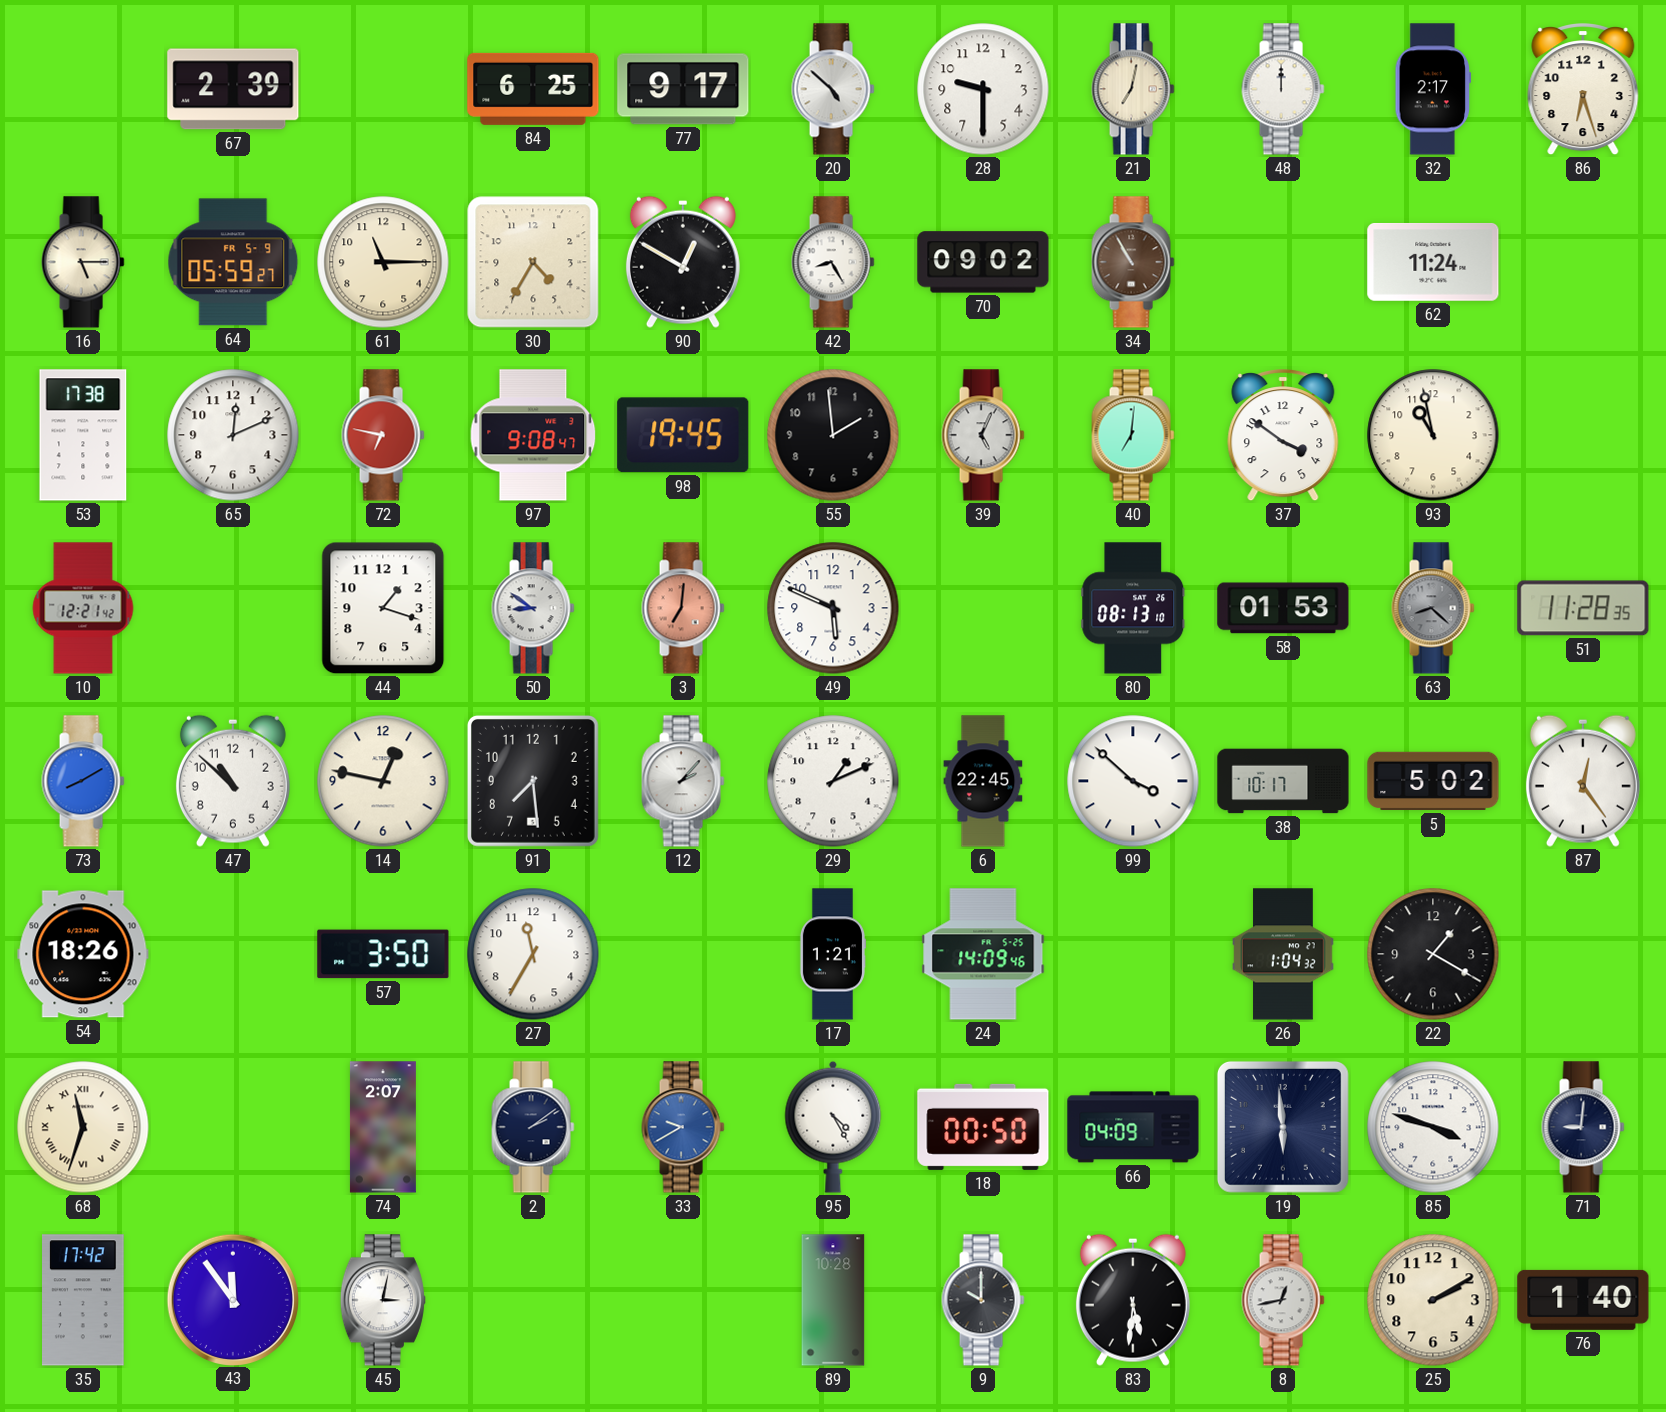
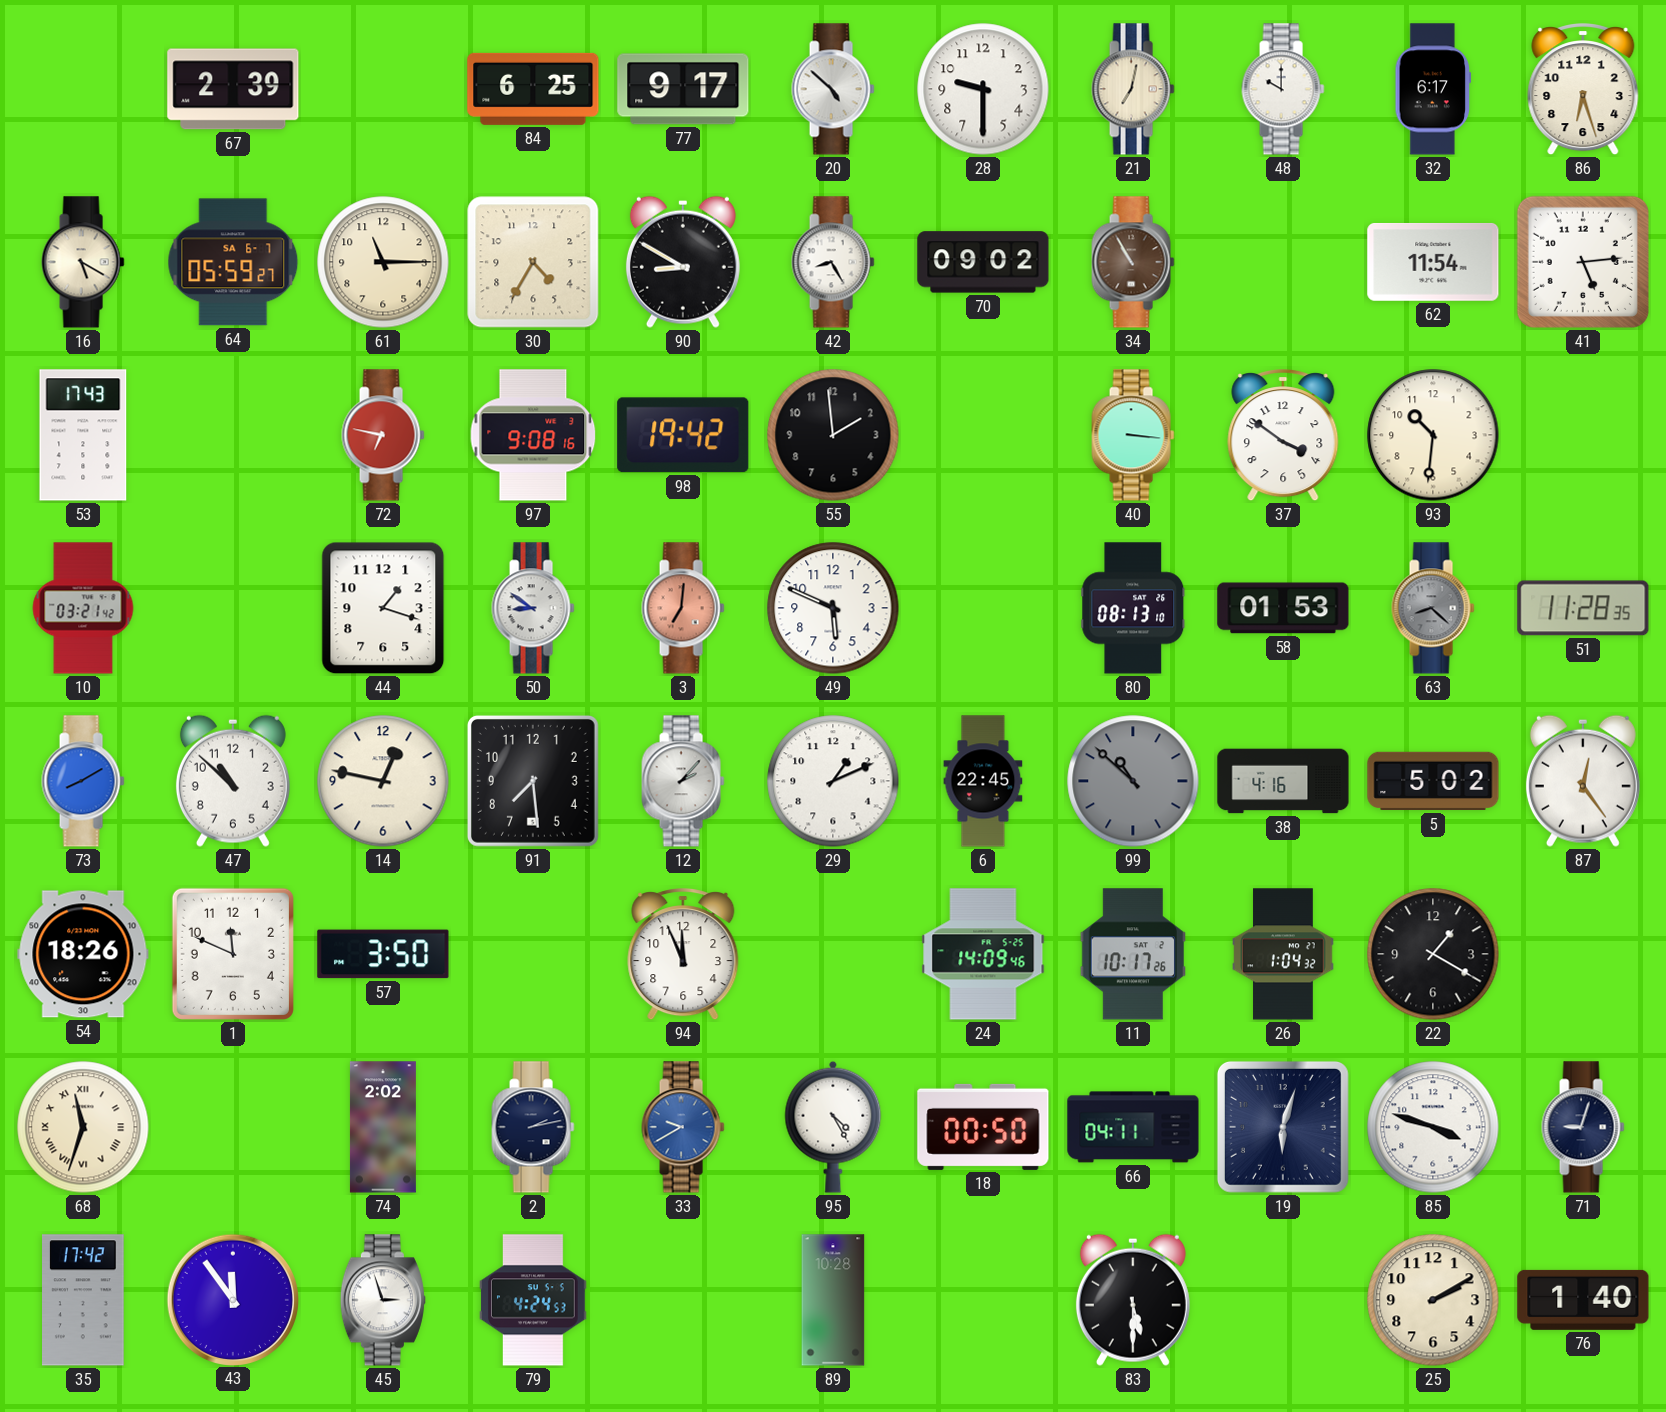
48: 12:00 -> 10:00 (1283, 89)
32: 2:17 -> 6:17 (1433, 89)
16: 5:15 -> 5:20 (83, 262)
64 date: FR 5-9 -> SA 6-7 (233, 262)
90: 12:50 -> 8:50 (683, 262)
62: 11:24 -> 11:54 (1433, 262)
41: none -> 5:14 (1583, 262)
53: 17:38 -> 17:43 (83, 435)
65: 12:11 -> none (233, 435)
97: 9:08:47 -> 9:08:16 (533, 435)
98: 19:45 -> 19:42 (683, 435)
39: 5:04 -> none (983, 435)
40: 7:01 -> 3:16 (1133, 435)
93: 10:58 -> 10:31 (1433, 435)
10: 12:21 -> 03:21 (83, 608)
99: 3:52 -> 10:52 (1133, 781)
99 dial: white -> grey (1133, 781)
38: 10:17 -> 4:16 (1283, 781)
1: none -> 11:49 (233, 954)
27: 11:35 -> none (533, 954)
94: none -> 11:56 (683, 955)
17: 1:21 -> none (832, 954)
11: none -> 10:17 (1132, 954)
74: 2:07 -> 2:02 (383, 1127)
2: 2:09 -> 2:13 (533, 1127)
66: 04:09 -> 04:11 (1133, 1127)
19: 5:59 -> 6:03 (1283, 1127)
71: 9:01 -> 9:03 (1583, 1127)
45: 3:02 -> 2:57 (383, 1300)
79: none -> 4:24 (533, 1300)
9: 10:00 -> none (983, 1300)
83: 5:31 -> 5:30 (1133, 1300)
8: 12:43 -> none (1283, 1300)
